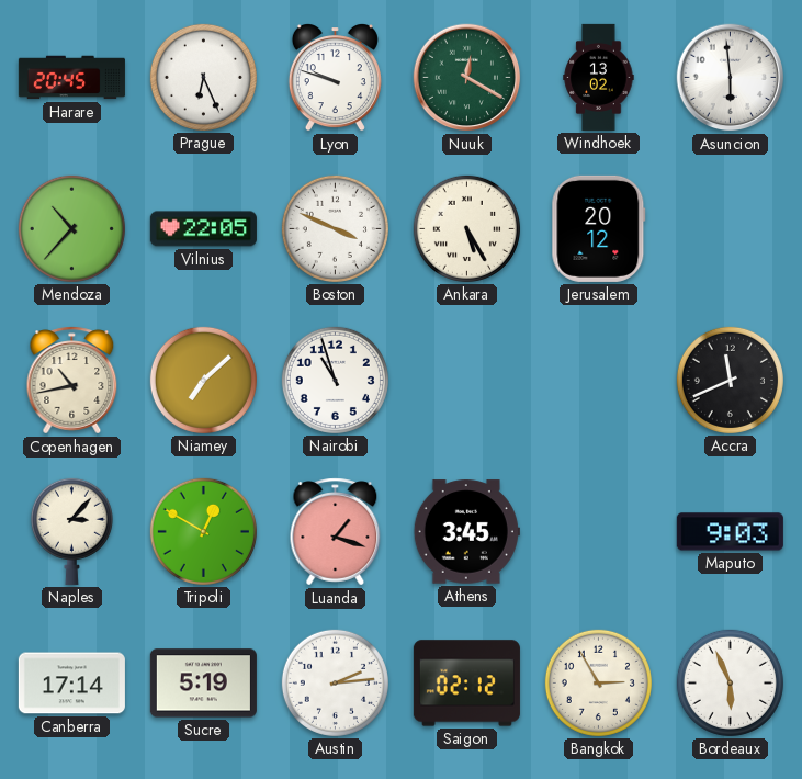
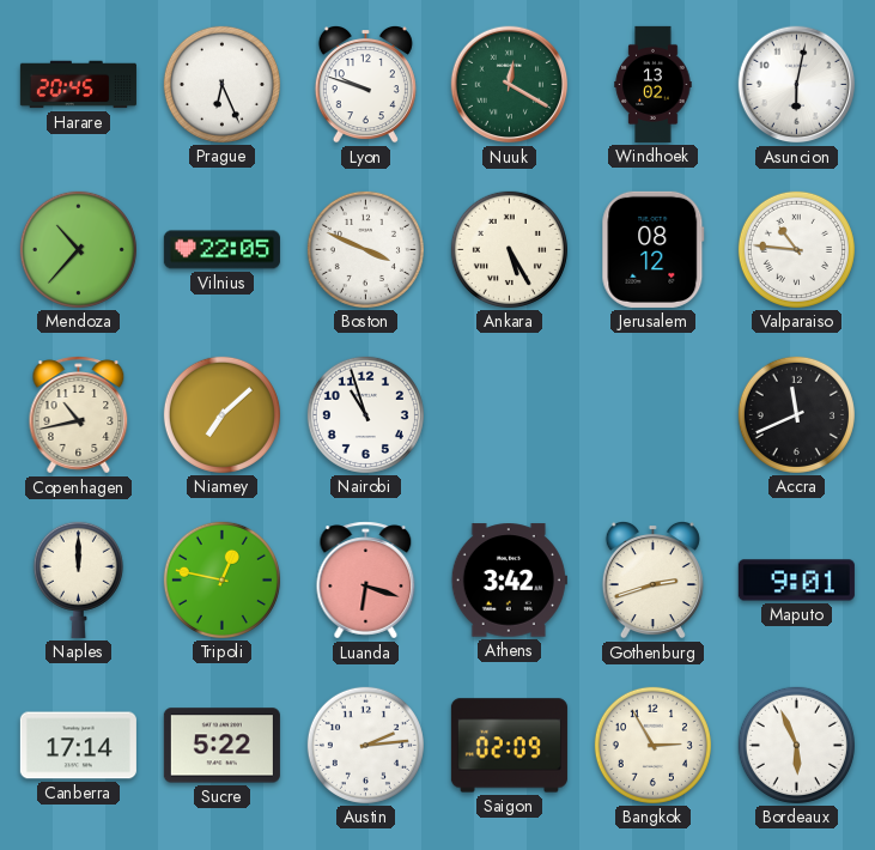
Asuncion: 5:59 -> 6:02 (797, 85)
Jerusalem: 20:12 -> 08:12 (654, 249)
Valparaiso: none -> 10:46 (796, 249)
Naples: 3:07 -> 12:00 (78, 579)
Tripoli: 12:50 -> 12:47 (221, 579)
Luanda: 1:18 -> 6:18 (366, 581)
Athens: 3:45 -> 3:42 (509, 581)
Gothenburg: none -> 2:42 (652, 581)
Maputo: 9:03 -> 9:01 (796, 581)
Sucre: 5:19 -> 5:22 (221, 746)
Saigon: 02:12 -> 02:09 (509, 746)
